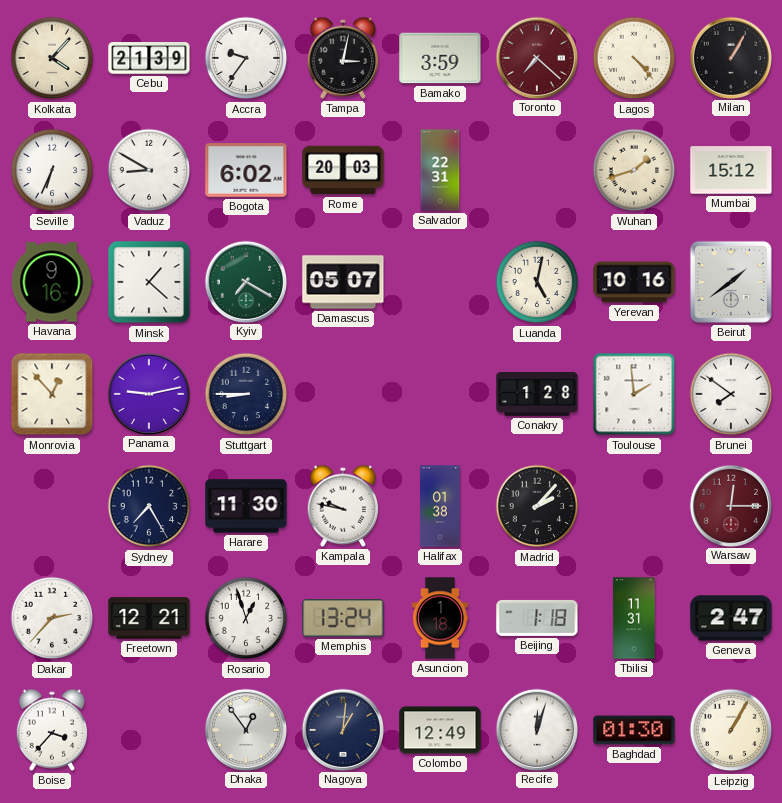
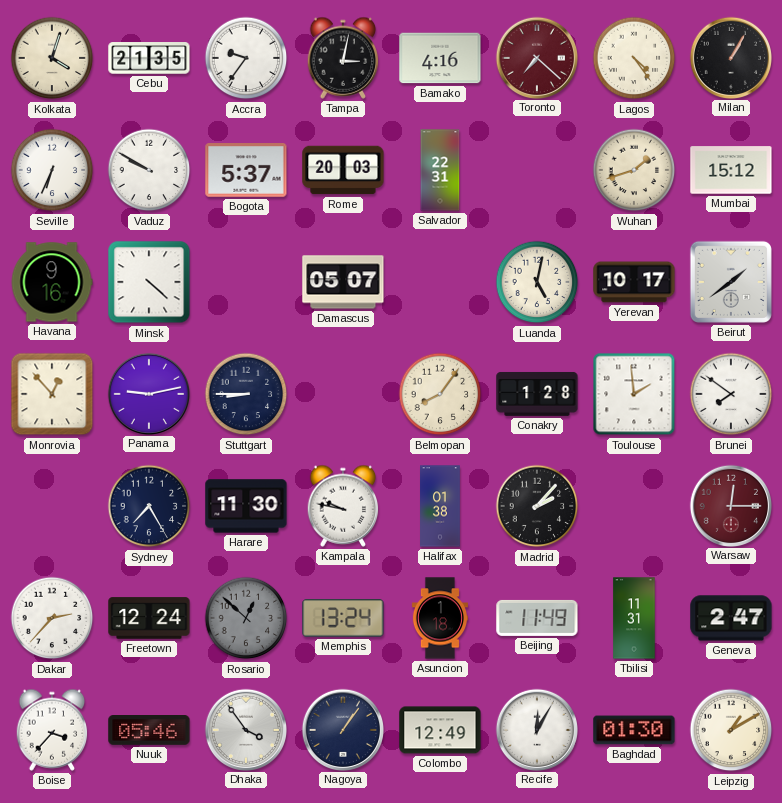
Kolkata: 4:07 -> 4:03 (52, 58)
Cebu: 21:39 -> 21:35 (149, 58)
Bamako: 3:59 -> 4:16 (440, 58)
Lagos: 4:23 -> 4:24 (634, 58)
Vaduz: 8:50 -> 9:50 (149, 170)
Bogota: 6:02 -> 5:37 (246, 171)
Minsk: 1:22 -> 4:22 (149, 282)
Kyiv: 7:20 -> none (245, 281)
Yerevan: 10:16 -> 10:17 (634, 282)
Belmopan: none -> 8:06 (440, 394)
Freetown: 12:21 -> 12:24 (149, 618)
Rosario: 12:57 -> 12:52 (246, 618)
Rosario dial: white -> grey (246, 618)
Beijing: 1:18 -> 11:49 (537, 618)
Nuuk: none -> 05:46 (149, 731)
Dhaka: 12:54 -> 3:54 (245, 729)
Nagoya: 1:01 -> 1:06 (342, 729)
Recife: 12:03 -> 12:05 (536, 729)
Leipzig: 1:05 -> 1:10 (731, 730)
